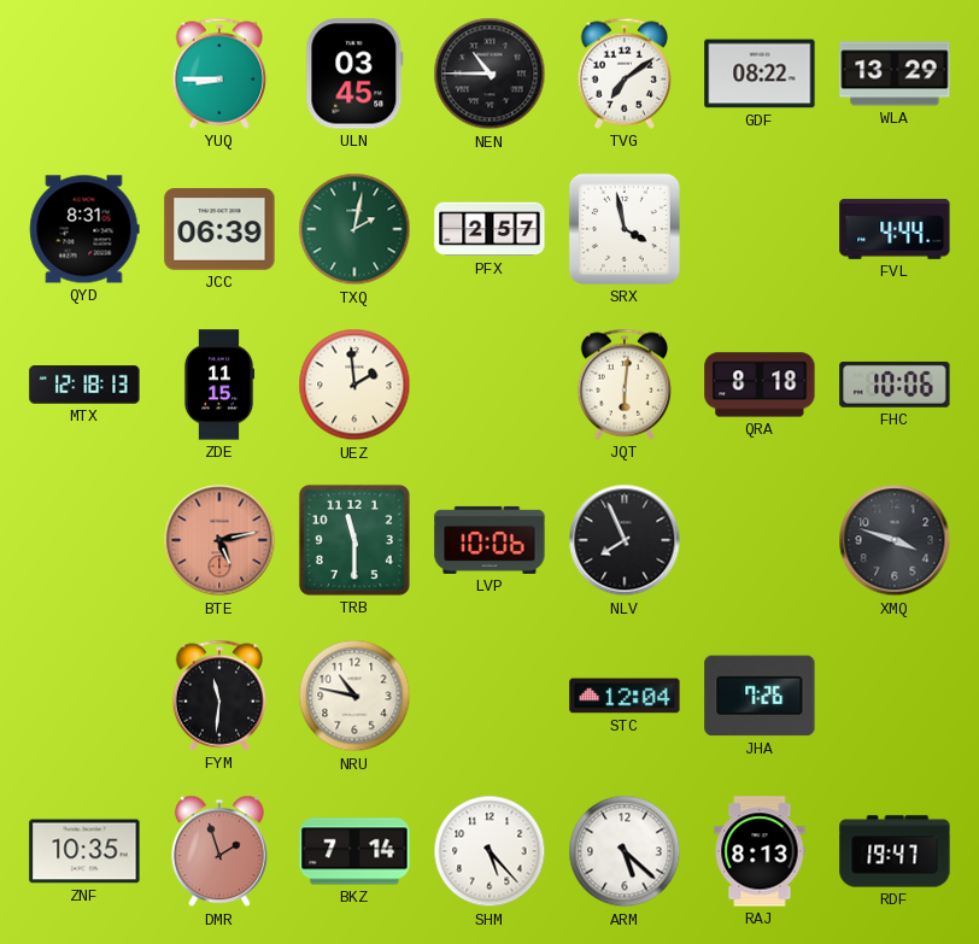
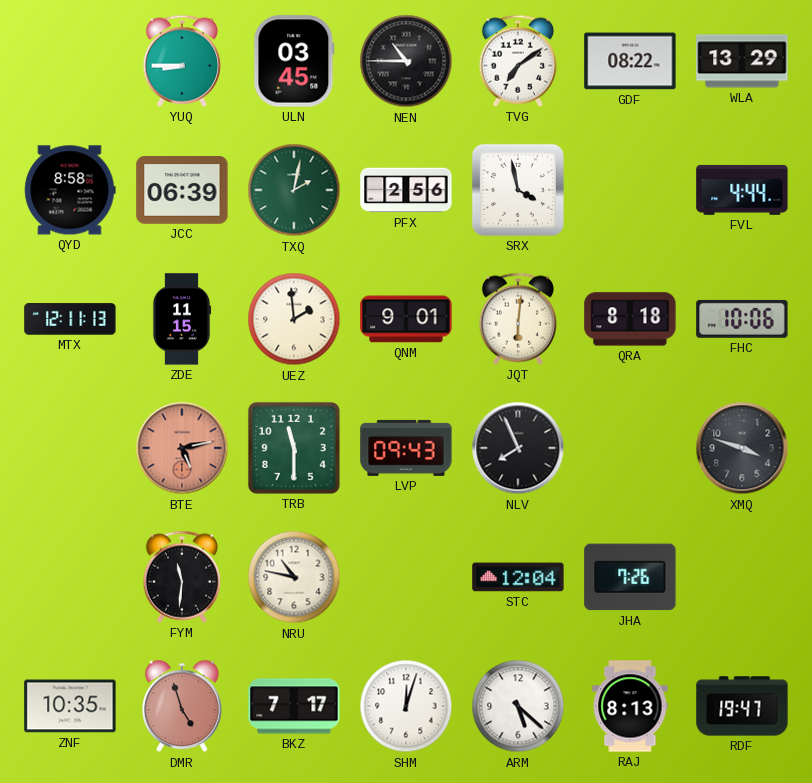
QYD: 8:31 -> 8:58 (70, 190)
PFX: 2:57 -> 2:56 (406, 190)
MTX: 12:18 -> 12:11 (70, 319)
QNM: none -> 9:01 (406, 319)
LVP: 10:06 -> 09:43 (406, 448)
DMR: 1:57 -> 4:57 (183, 706)
BKZ: 7:14 -> 7:17 (294, 706)
SHM: 5:23 -> 12:03 (406, 706)
